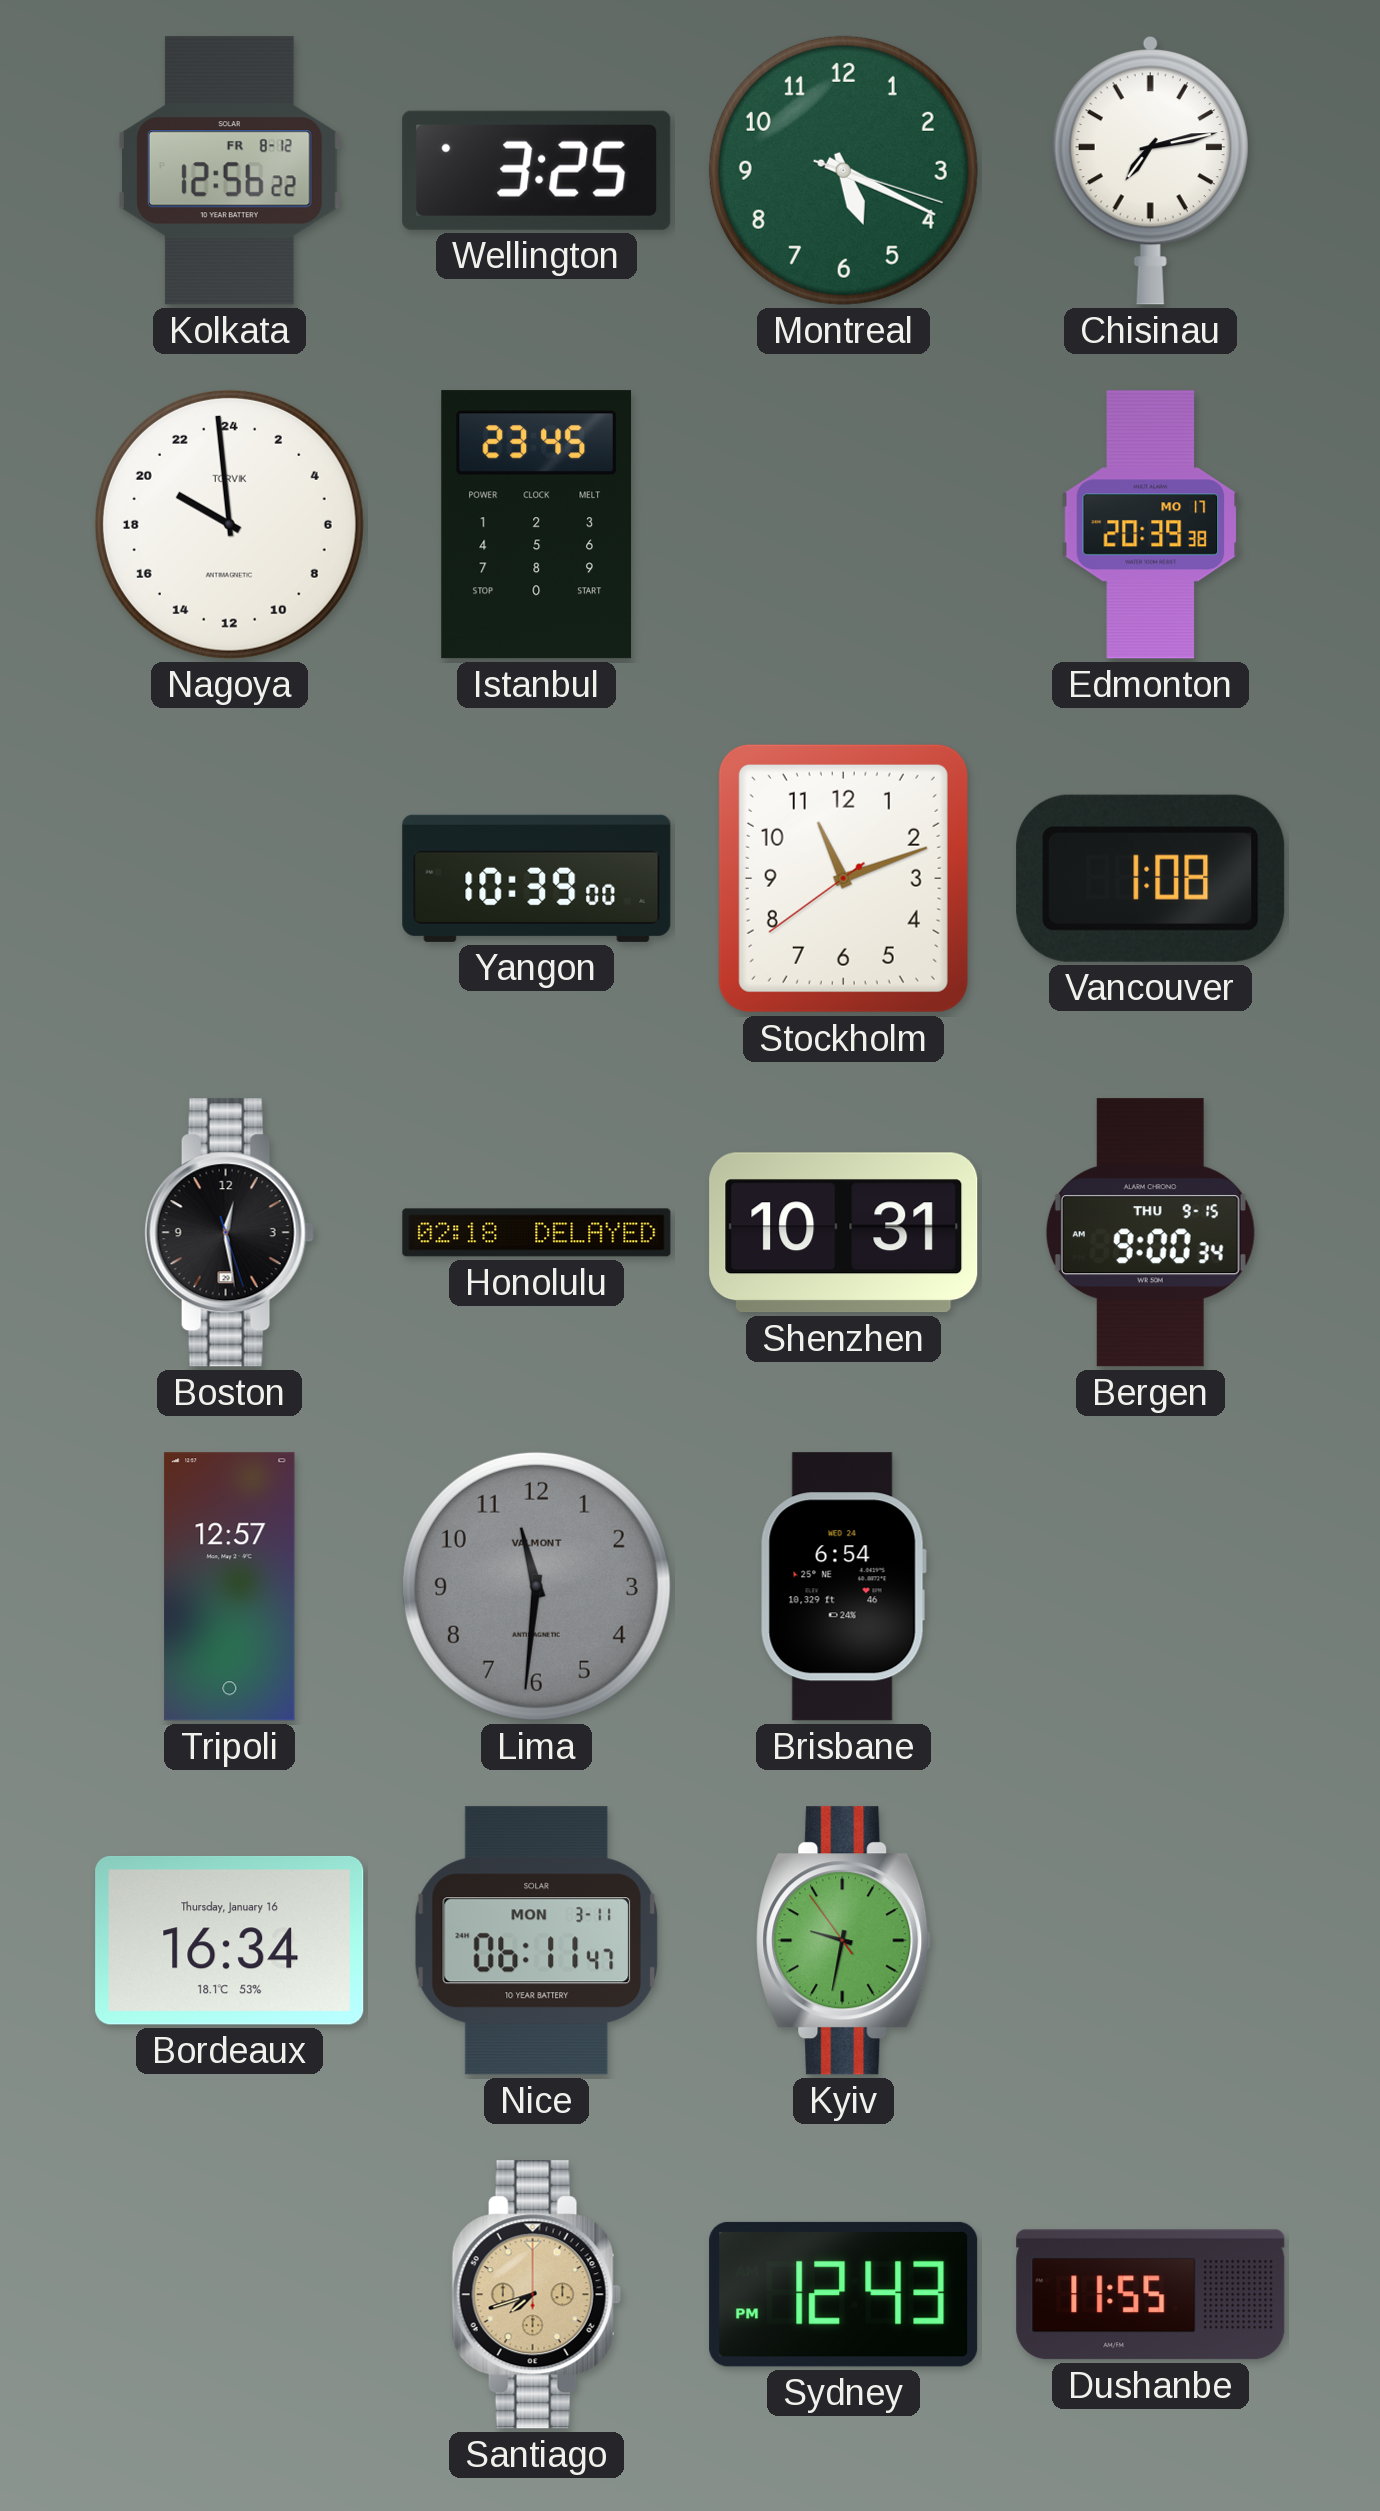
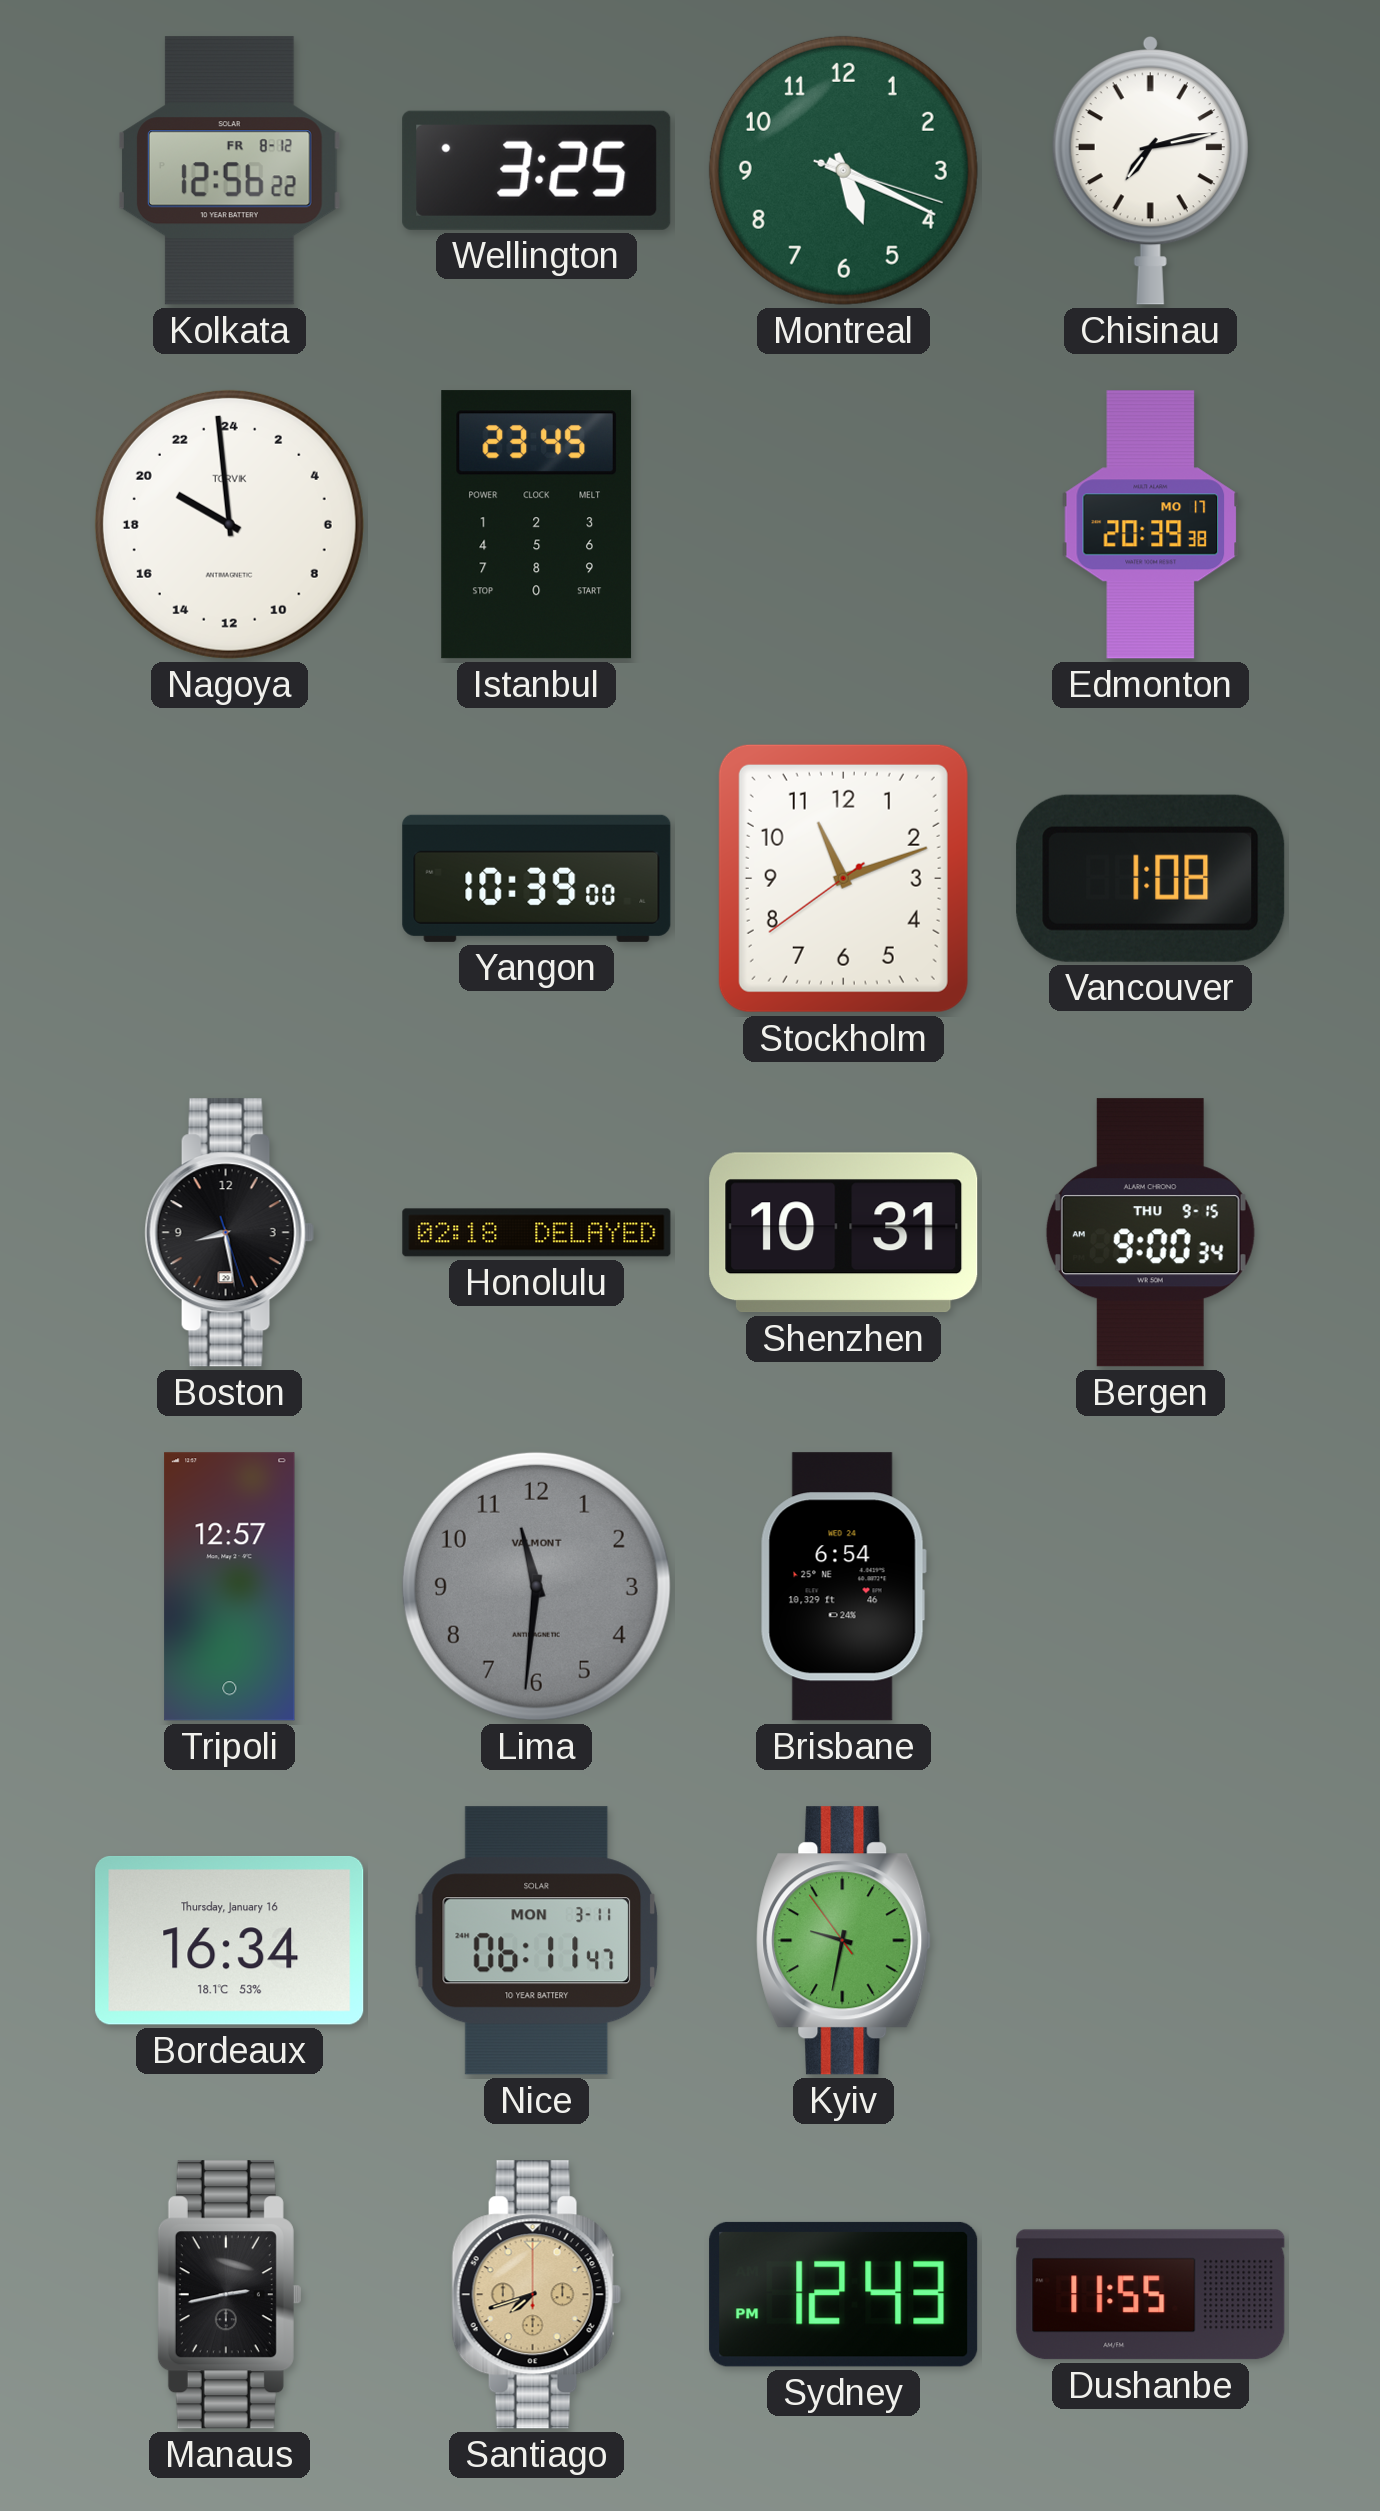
Boston: 12:28 -> 8:28 (229, 1233)
Manaus: none -> 2:43 (229, 2295)
